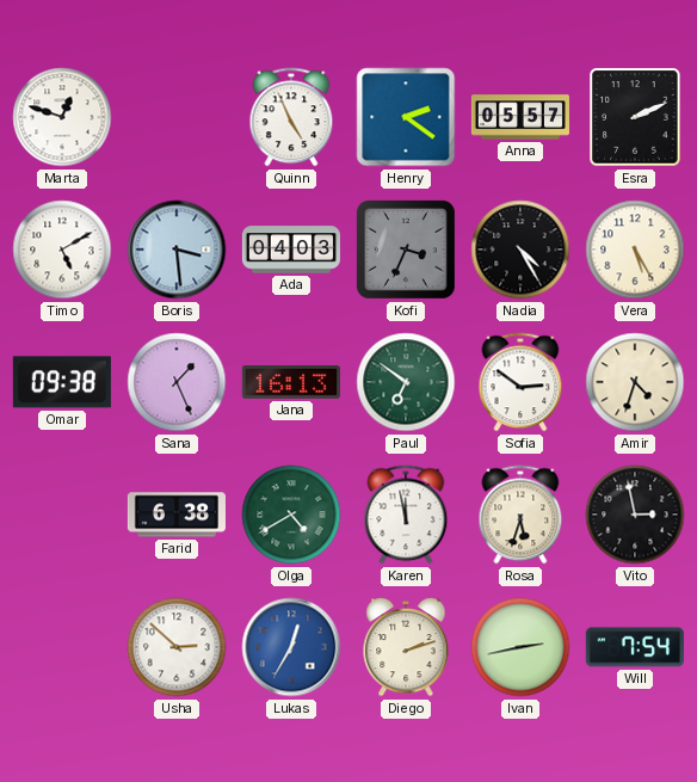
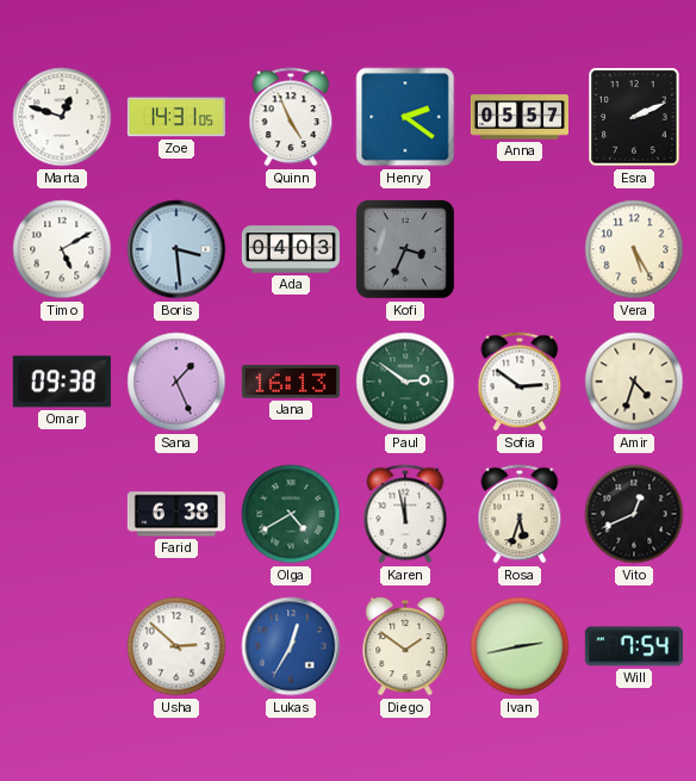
Zoe: none -> 14:31 (176, 117)
Nadia: 4:25 -> none (520, 250)
Paul: 6:51 -> 2:51 (405, 382)
Vito: 2:58 -> 12:41 (634, 514)
Diego: 2:12 -> 1:51 (405, 646)
